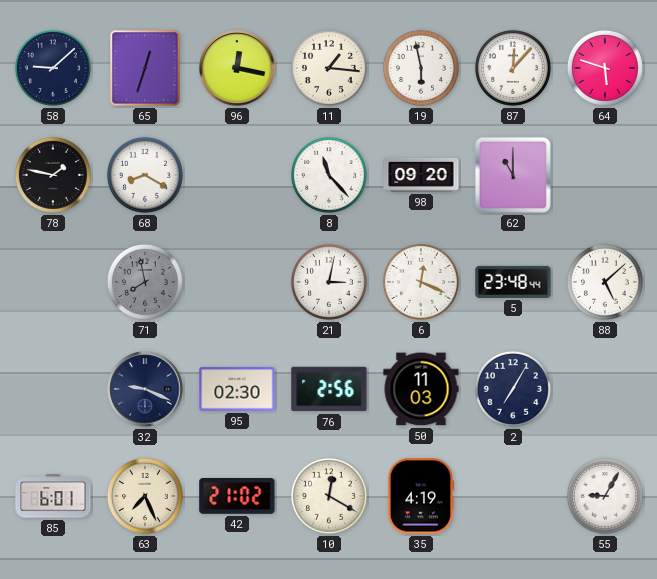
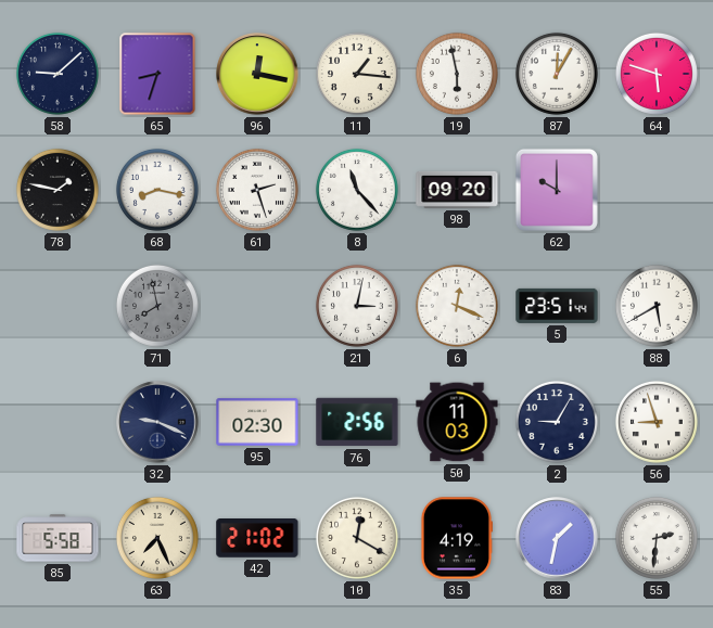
65: 12:33 -> 8:33 (157, 74)
87: 12:07 -> 12:05 (557, 74)
68: 8:20 -> 8:17 (157, 190)
61: none -> 2:27 (257, 190)
62: 11:00 -> 10:00 (557, 190)
5: 23:48 -> 23:51 (557, 306)
88: 5:08 -> 5:40 (657, 306)
2: 7:05 -> 9:05 (557, 422)
56: none -> 8:57 (657, 422)
85: 6:01 -> 5:58 (58, 538)
83: none -> 1:32 (557, 538)
55: 9:05 -> 2:31 (657, 538)
